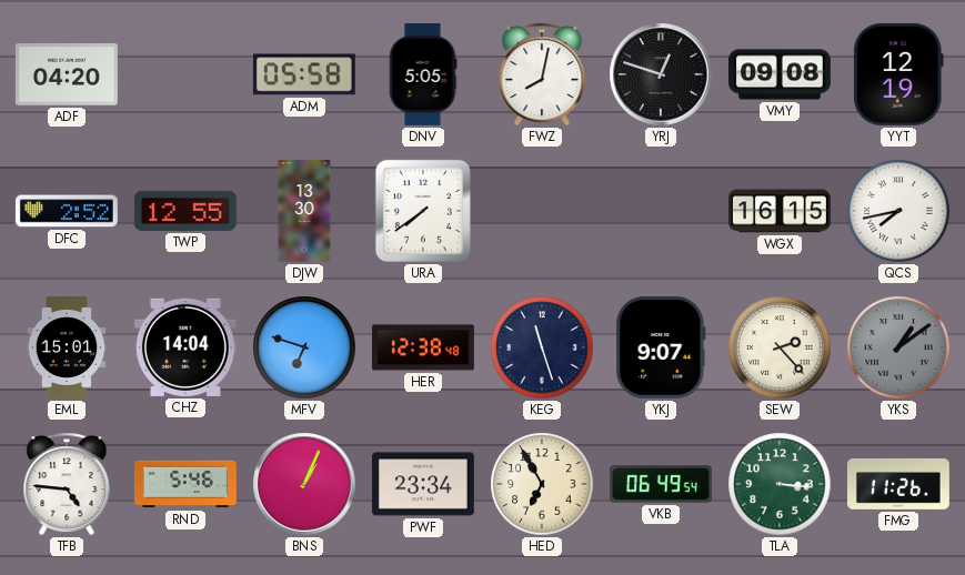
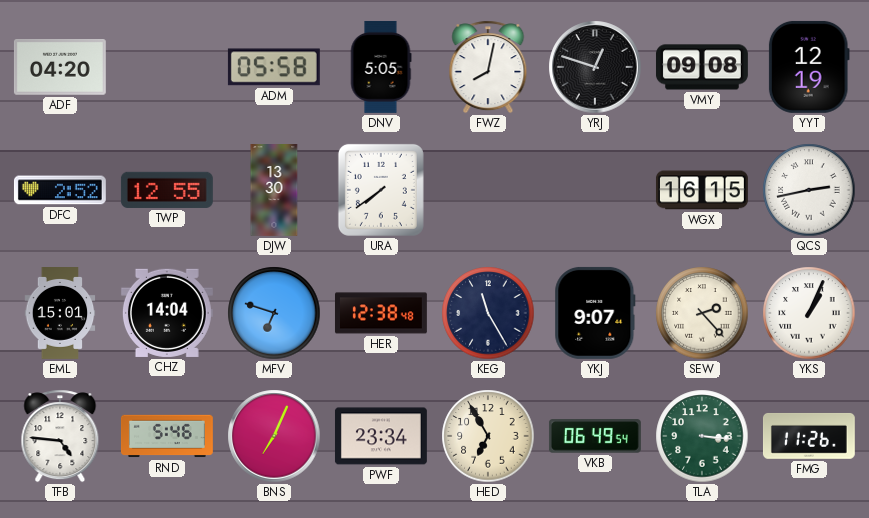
QCS: 7:43 -> 2:43 (809, 190)
KEG: 11:27 -> 11:25 (488, 313)
YKS: 1:09 -> 1:04 (809, 313)
YKS dial: grey -> white (809, 313)
BNS: 1:04 -> 7:04 (274, 436)
